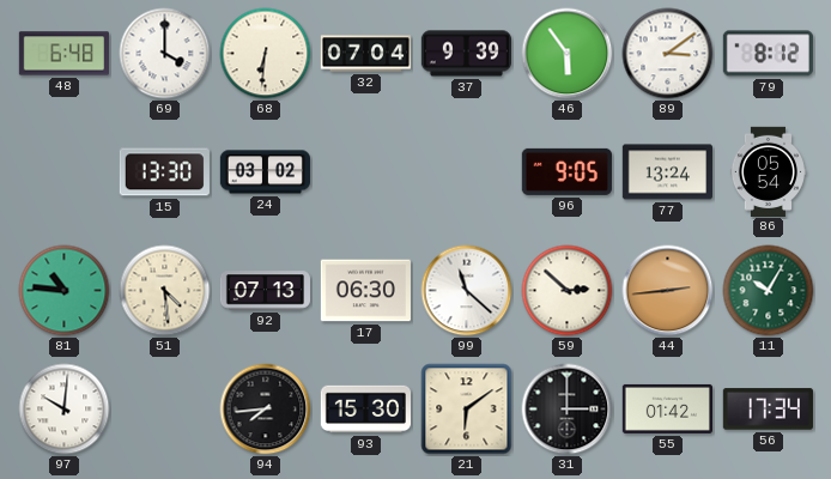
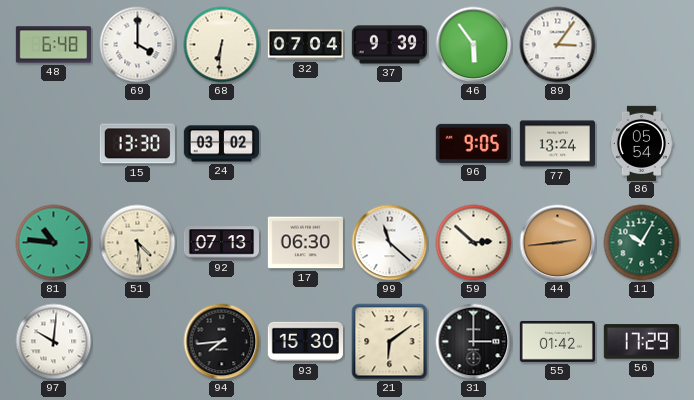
89: 3:09 -> 3:06 (558, 45)
79: 8:12 -> none (768, 54)
56: 17:34 -> 17:29 (641, 342)
